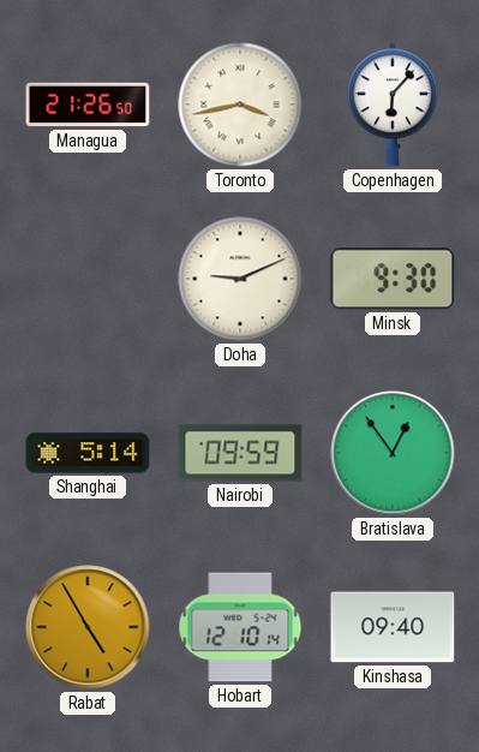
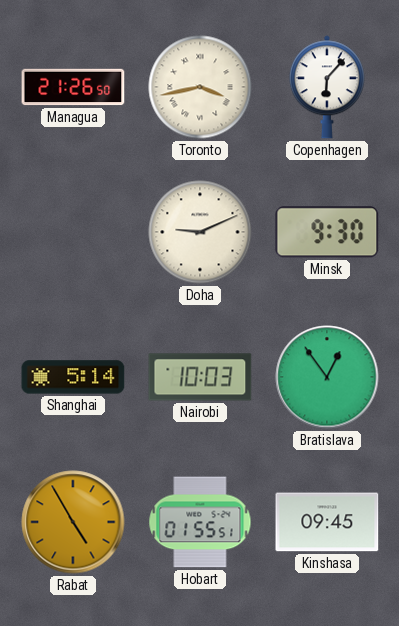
Nairobi: 09:59 -> 10:03 (200, 377)
Hobart: 12:10 -> 01:55 (200, 522)
Kinshasa: 09:40 -> 09:45 (327, 522)
